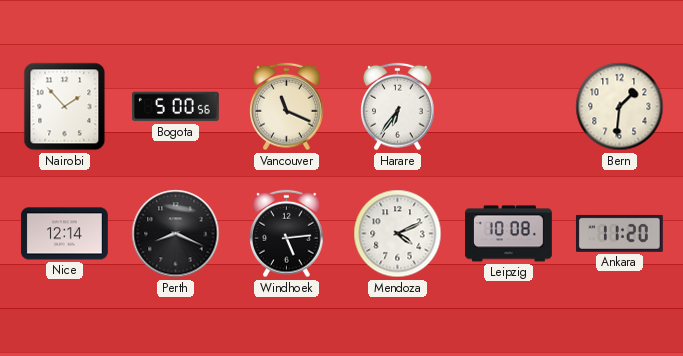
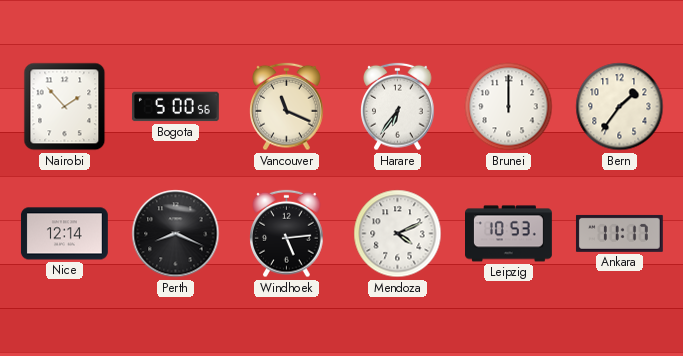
Brunei: none -> 12:00 (509, 107)
Bern: 1:31 -> 1:36 (620, 107)
Leipzig: 10:08 -> 10:53 (509, 234)
Ankara: 11:20 -> 11:17 (619, 233)
